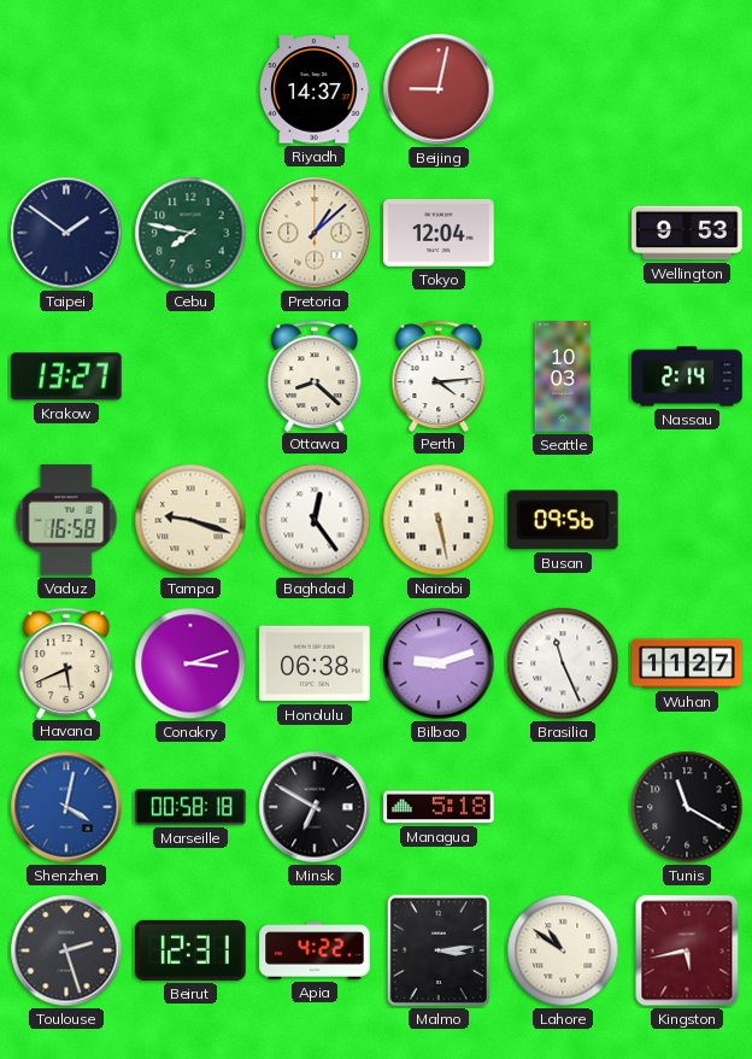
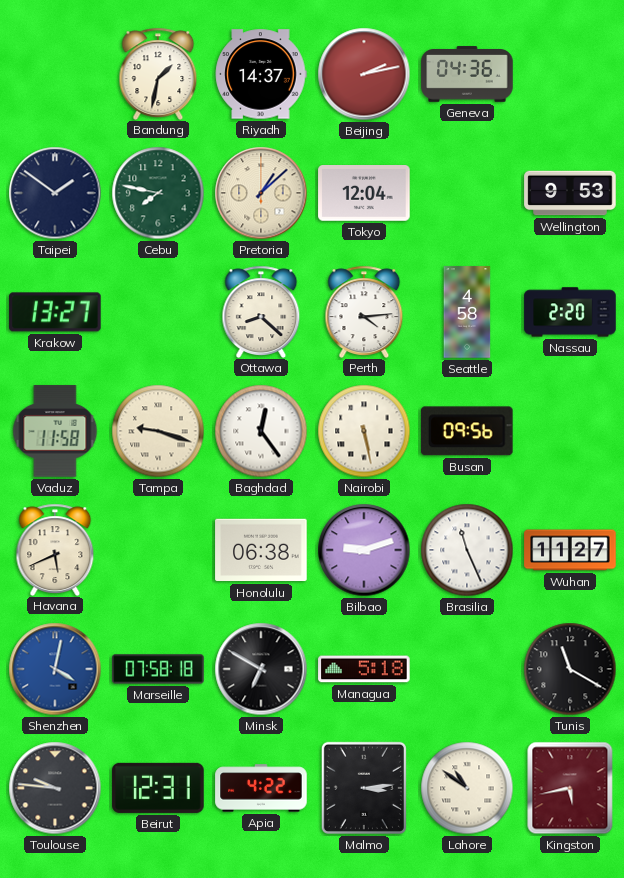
Bandung: none -> 1:32 (158, 73)
Beijing: 9:02 -> 2:13 (364, 74)
Geneva: none -> 04:36 (467, 74)
Seattle: 10:03 -> 4:58 (467, 312)
Nassau: 2:14 -> 2:20 (570, 312)
Vaduz: 16:58 -> 11:58 (55, 431)
Conakry: 3:12 -> none (190, 663)
Marseille: 00:58 -> 07:58 (158, 669)
Toulouse: 2:27 -> 9:46 (55, 788)
